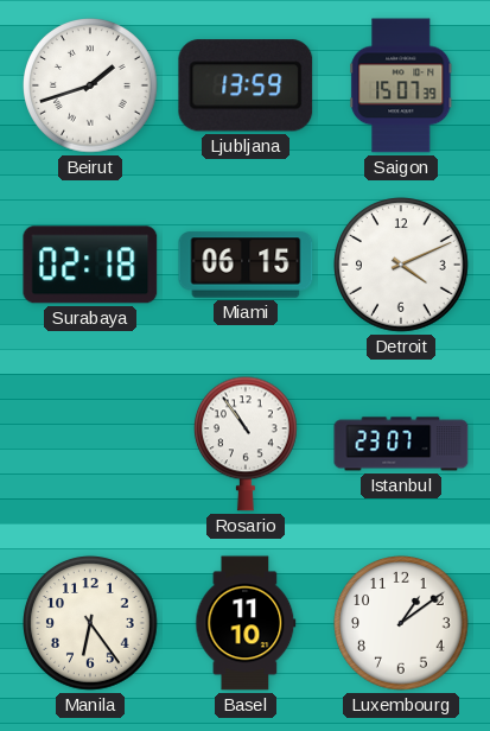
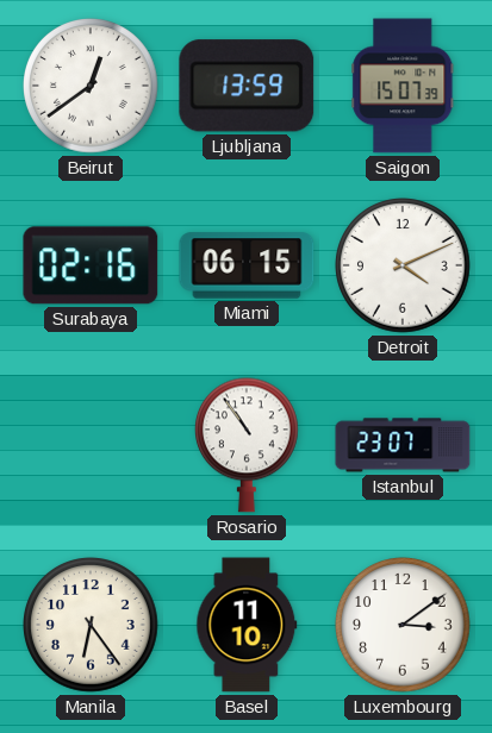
Beirut: 1:42 -> 12:39 (91, 87)
Surabaya: 02:18 -> 02:16 (91, 265)
Luxembourg: 1:09 -> 3:09 (403, 626)
